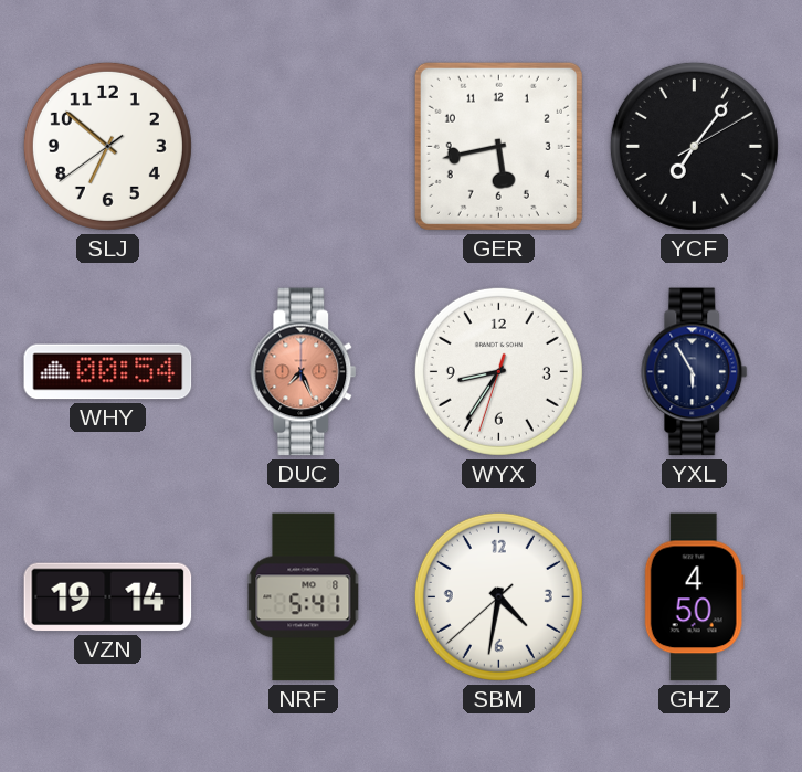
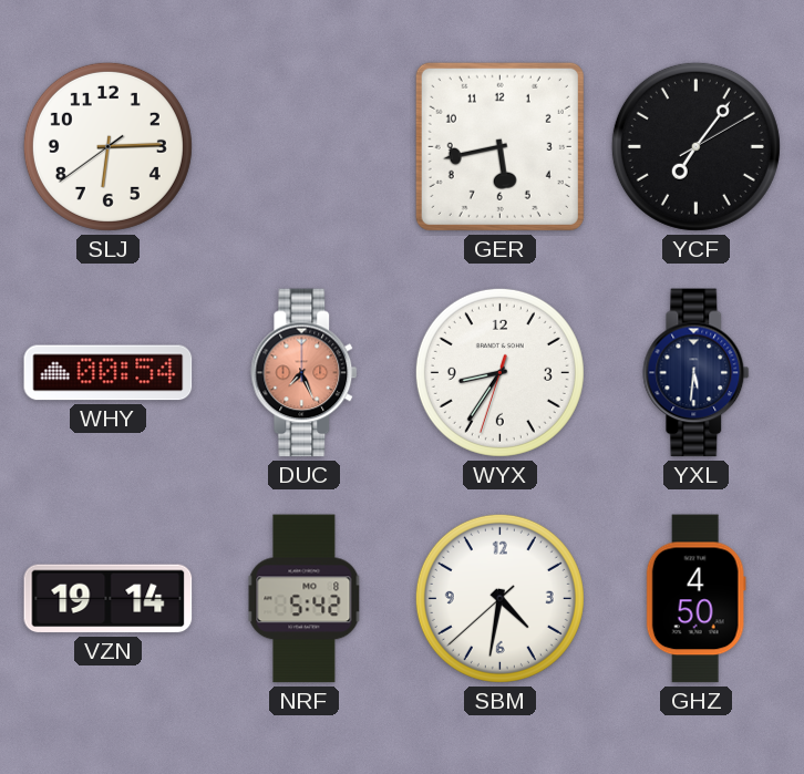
SLJ: 6:51 -> 6:14 (107, 146)
YXL: 5:55 -> 5:31 (697, 373)
NRF: 5:41 -> 5:42 (305, 599)
